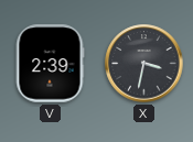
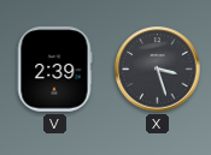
X: 3:32 -> 3:27 (158, 70)
